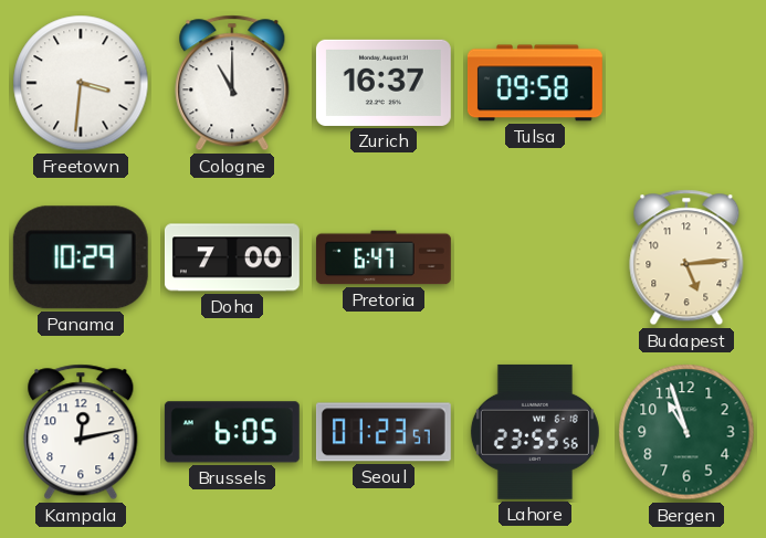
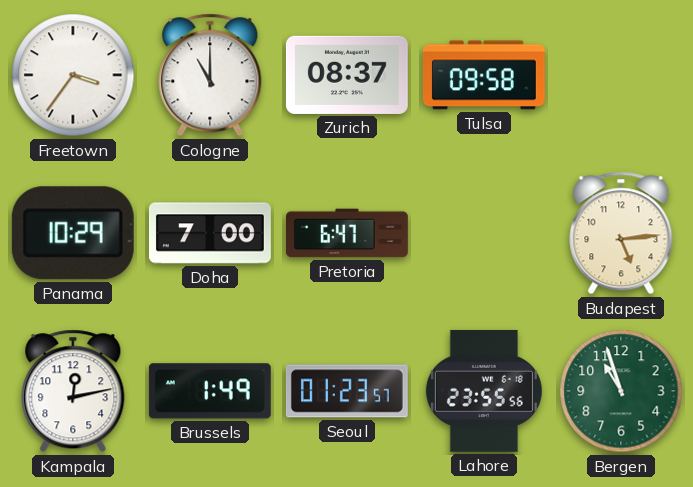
Freetown: 3:31 -> 3:36 (73, 75)
Zurich: 16:37 -> 08:37 (347, 75)
Brussels: 6:05 -> 1:49 (210, 391)
